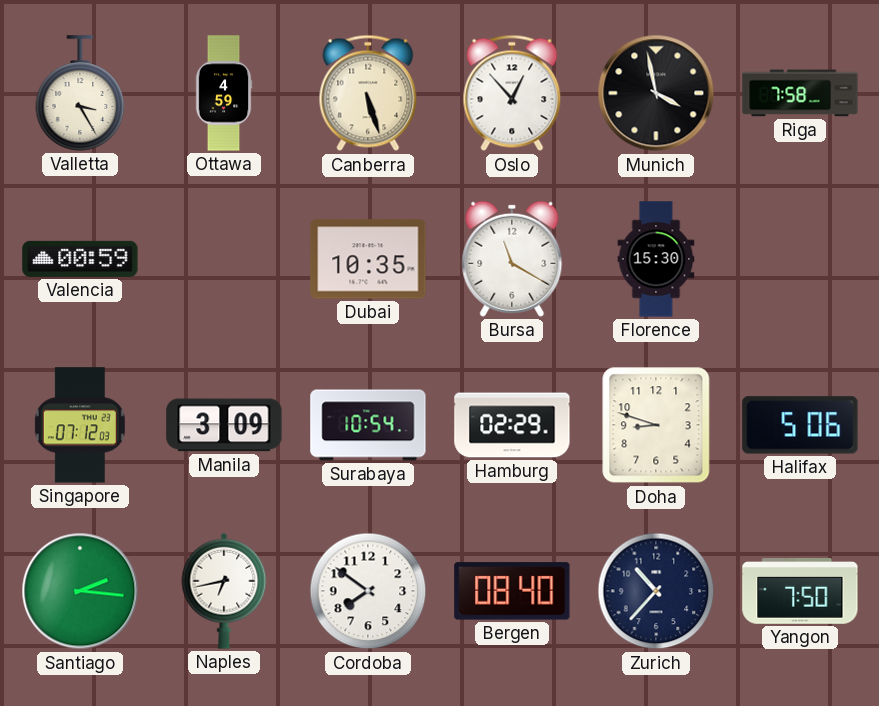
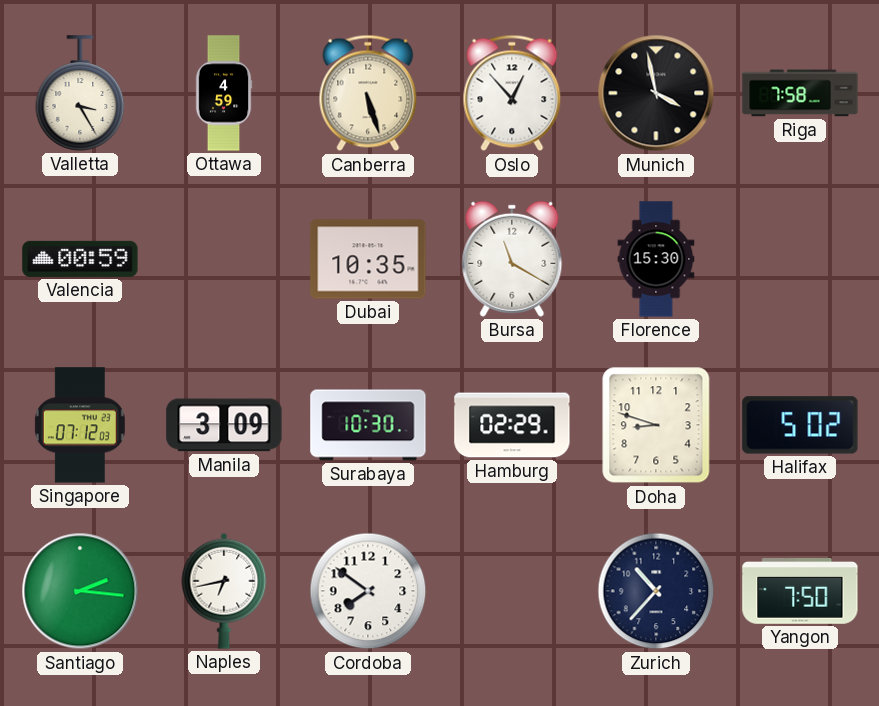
Surabaya: 10:54 -> 10:30 (368, 425)
Halifax: 5:06 -> 5:02 (800, 425)
Bergen: 08:40 -> none (512, 591)
